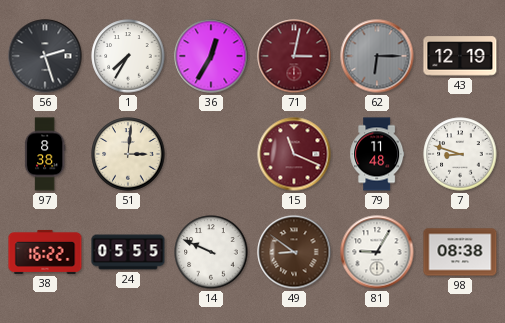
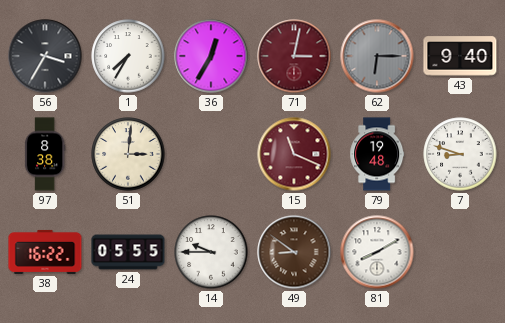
56: 2:27 -> 3:35 (45, 56)
43: 12:19 -> 9:40 (460, 56)
79: 11:48 -> 19:48 (377, 154)
14: 9:49 -> 9:45 (211, 252)
81: 9:05 -> 8:10 (377, 252)
98: 08:38 -> none (460, 252)
